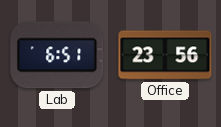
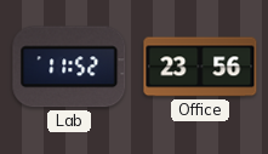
Lab: 6:51 -> 11:52 (69, 67)
